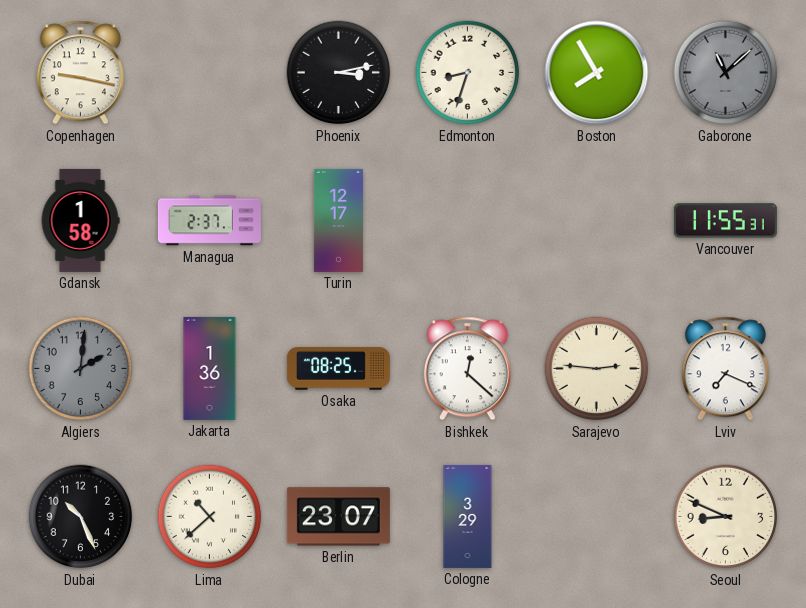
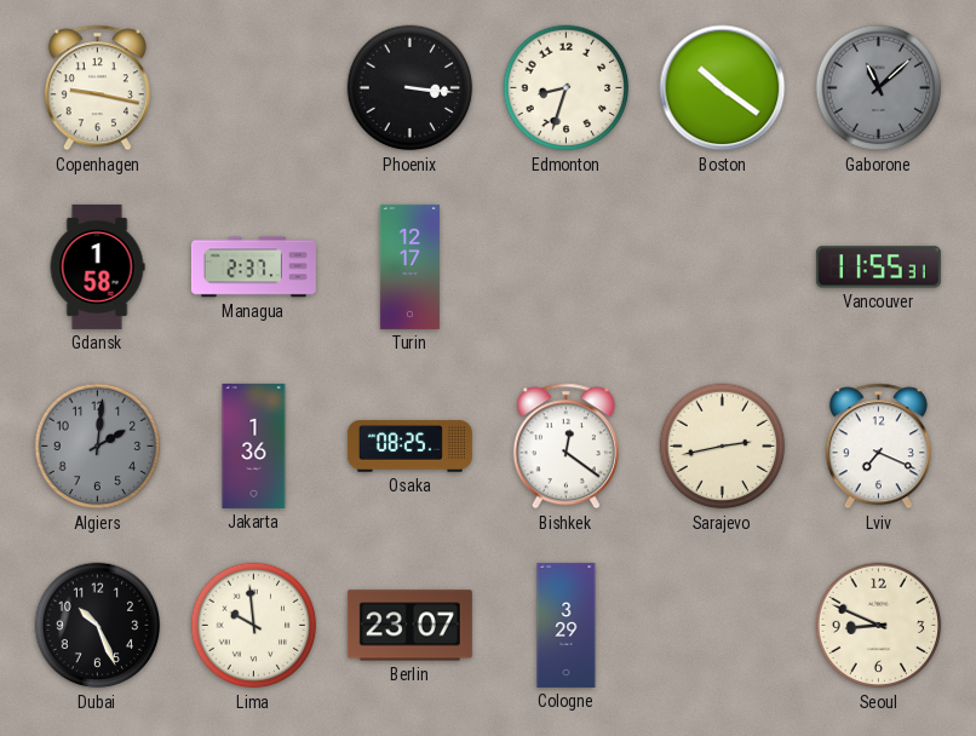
Phoenix: 3:13 -> 3:16 (411, 88)
Boston: 7:55 -> 10:21 (723, 88)
Bishkek: 12:22 -> 12:21 (565, 447)
Sarajevo: 2:46 -> 2:43 (723, 447)
Lima: 10:38 -> 9:59 (254, 626)
